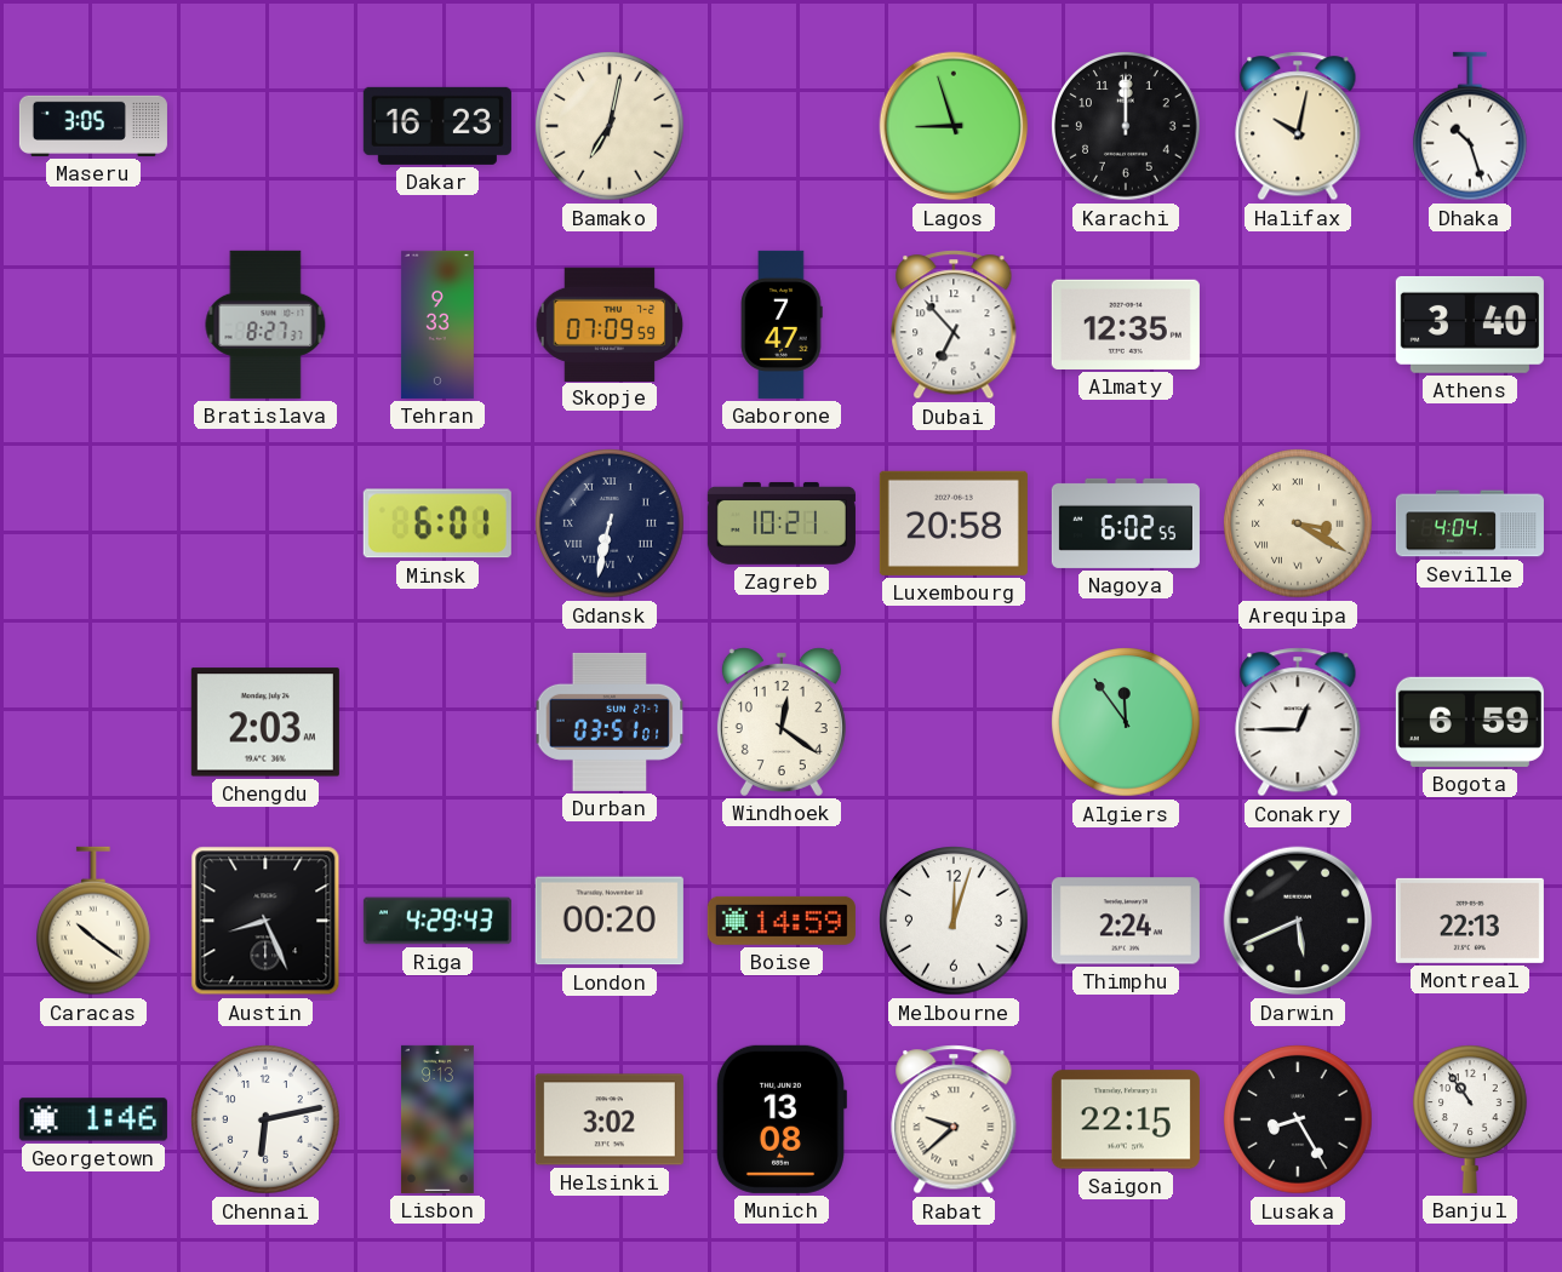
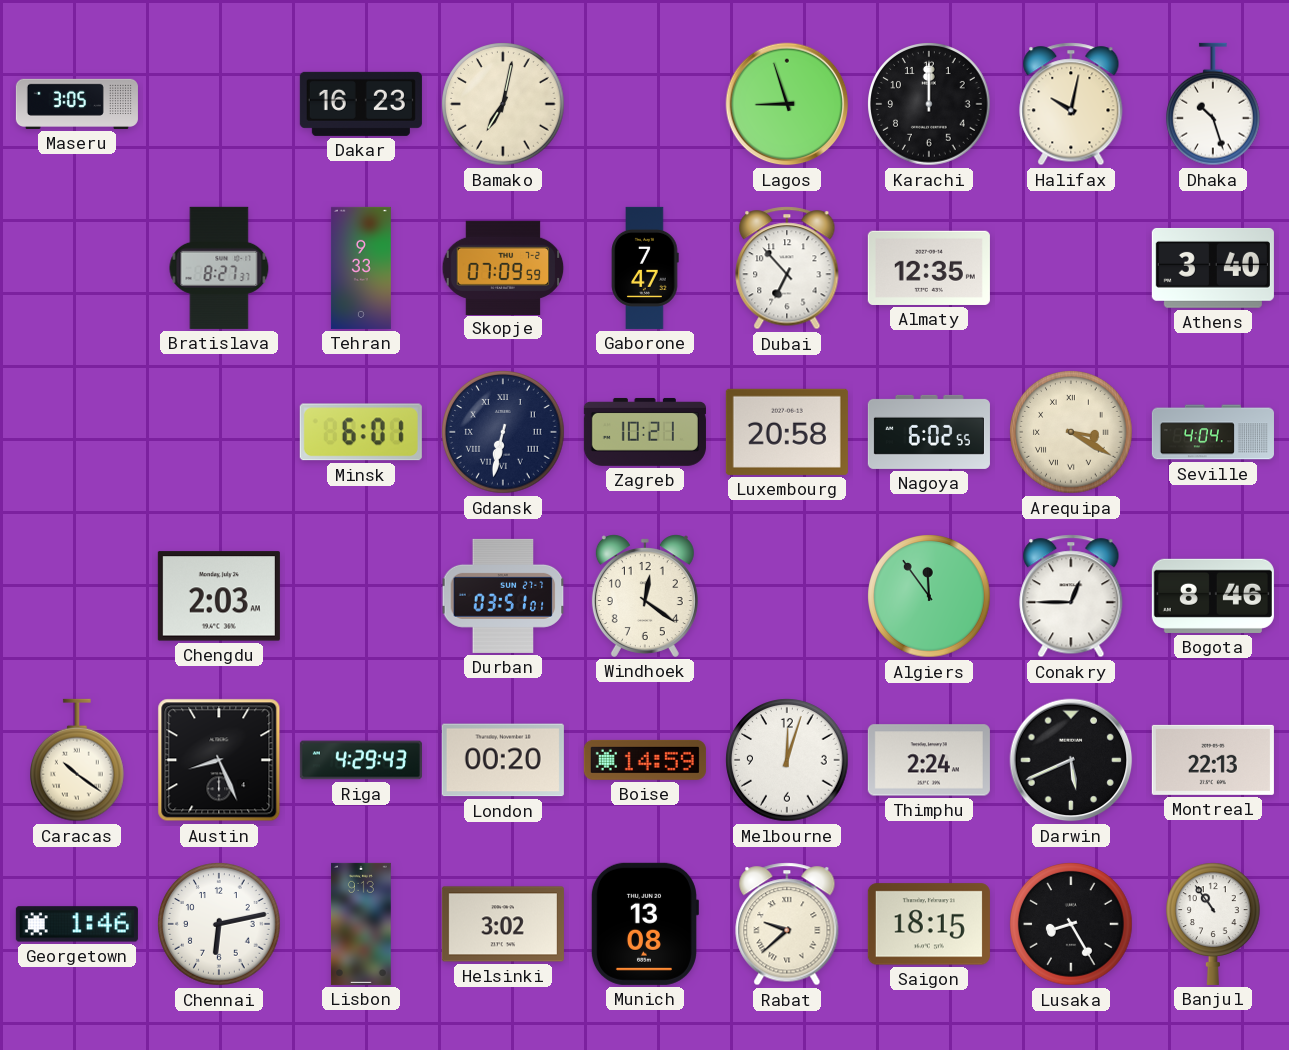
Bogota: 6:59 -> 8:46 (1213, 596)
Saigon: 22:15 -> 18:15 (929, 924)
